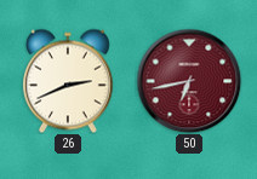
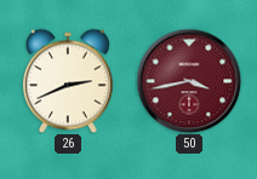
50: 6:43 -> 3:43 (189, 81)
